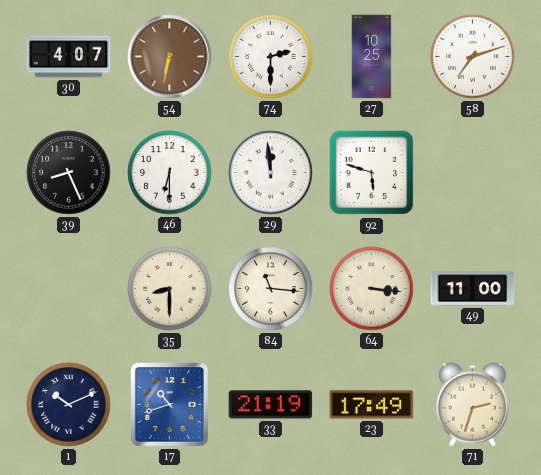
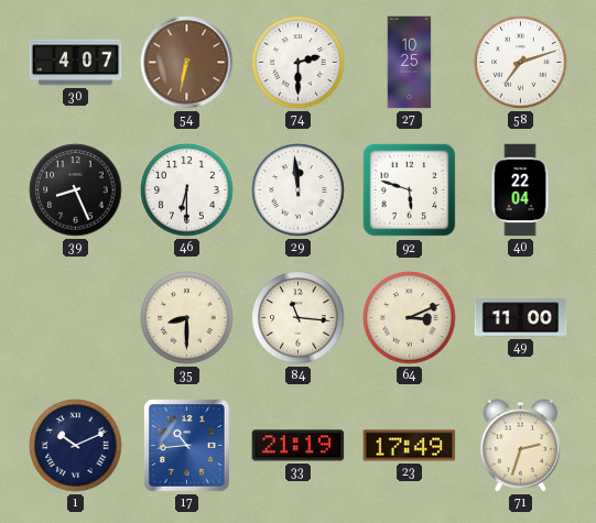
40: none -> 22:04 (520, 190)
64: 3:16 -> 3:11 (410, 318)
17: 10:42 -> 10:44 (187, 446)
